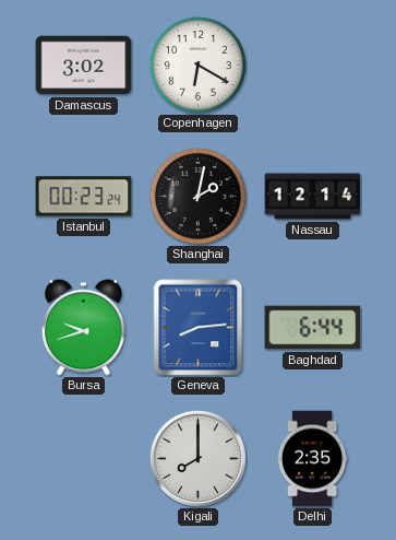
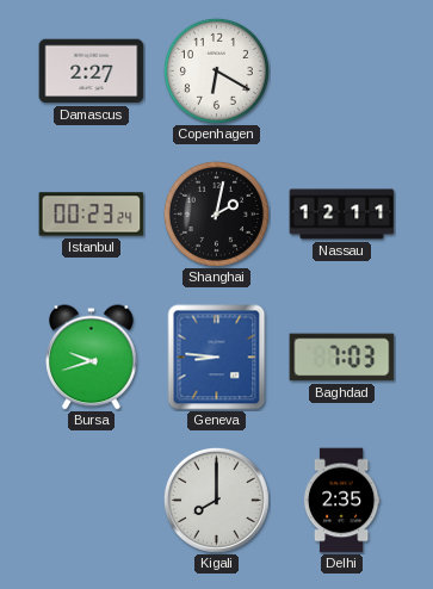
Damascus: 3:02 -> 2:27 (92, 72)
Nassau: 12:14 -> 12:11 (342, 215)
Geneva: 8:14 -> 8:46 (217, 358)
Baghdad: 6:44 -> 7:03 (342, 358)
